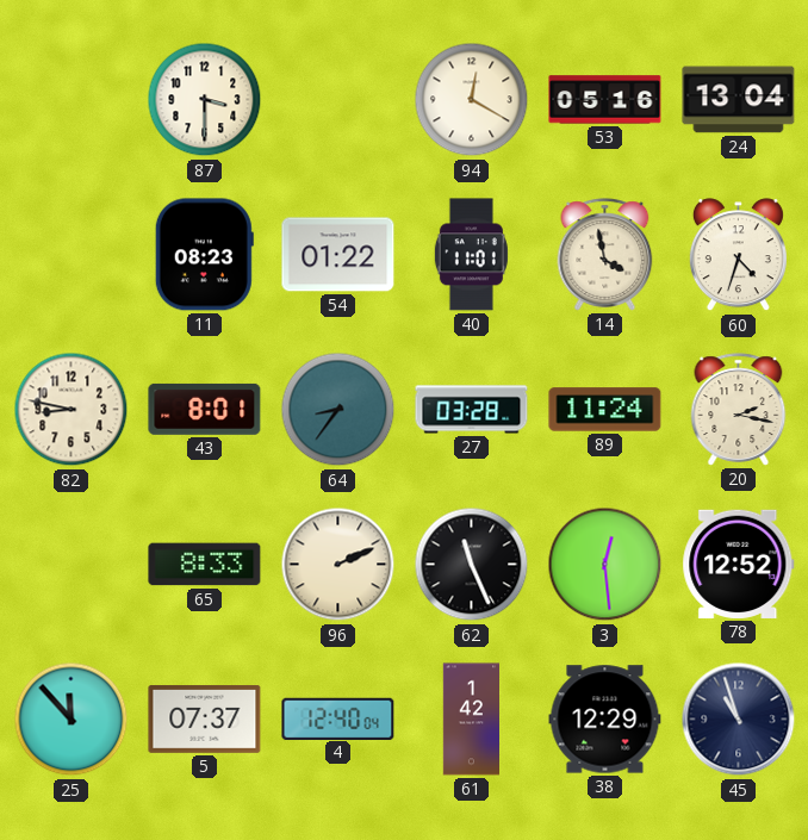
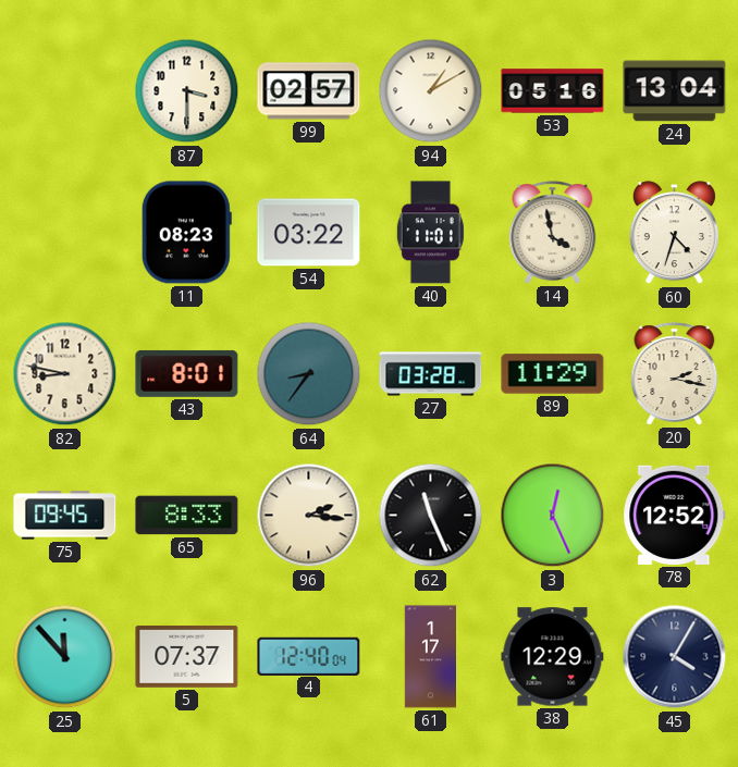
99: none -> 02:57 (309, 91)
94: 12:20 -> 1:10 (431, 91)
54: 01:22 -> 03:22 (309, 233)
89: 11:24 -> 11:29 (553, 374)
75: none -> 09:45 (65, 516)
96: 2:11 -> 2:16 (309, 516)
3: 12:29 -> 12:26 (553, 516)
61: 1:42 -> 1:17 (431, 657)
45: 10:57 -> 4:05 (675, 657)
